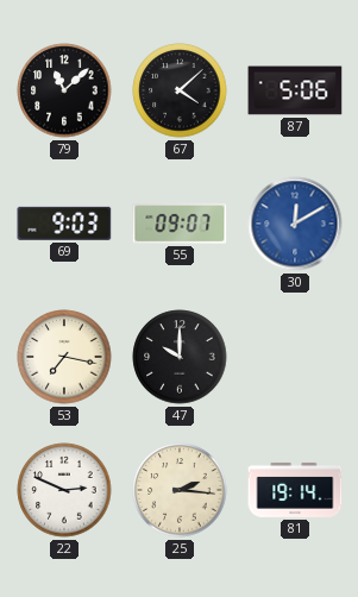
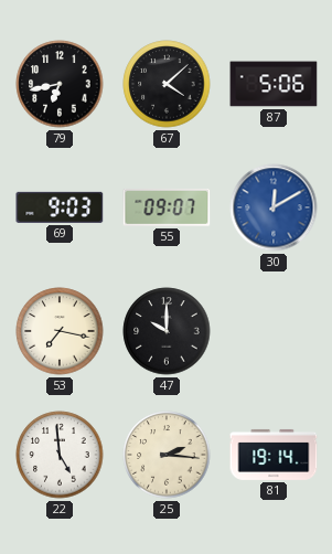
79: 11:08 -> 6:43 (60, 84)
22: 2:49 -> 4:59 (60, 455)
